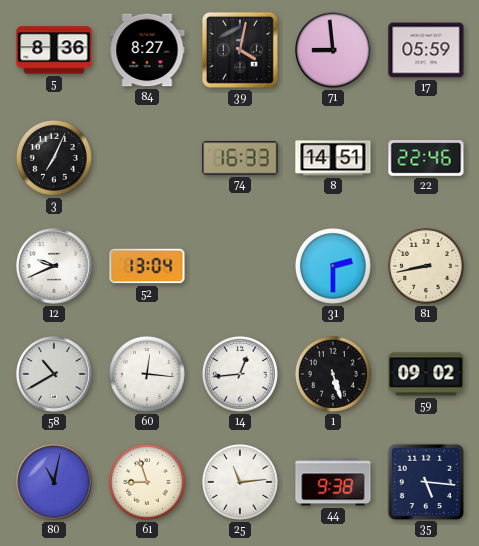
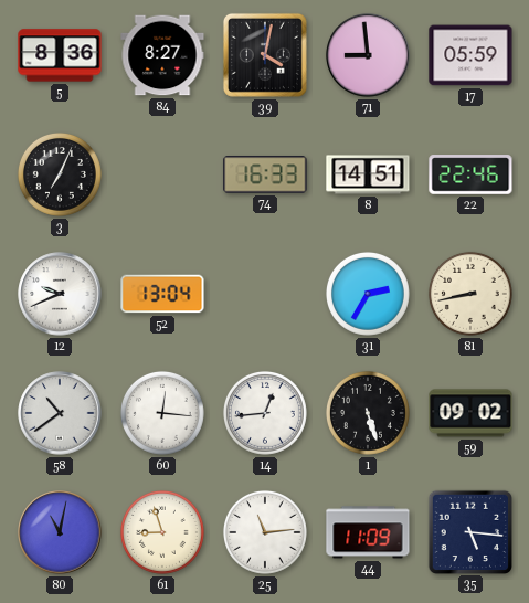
31: 2:30 -> 2:35 (368, 294)
58: 10:40 -> 10:39 (60, 413)
44: 9:38 -> 11:09 (368, 532)
